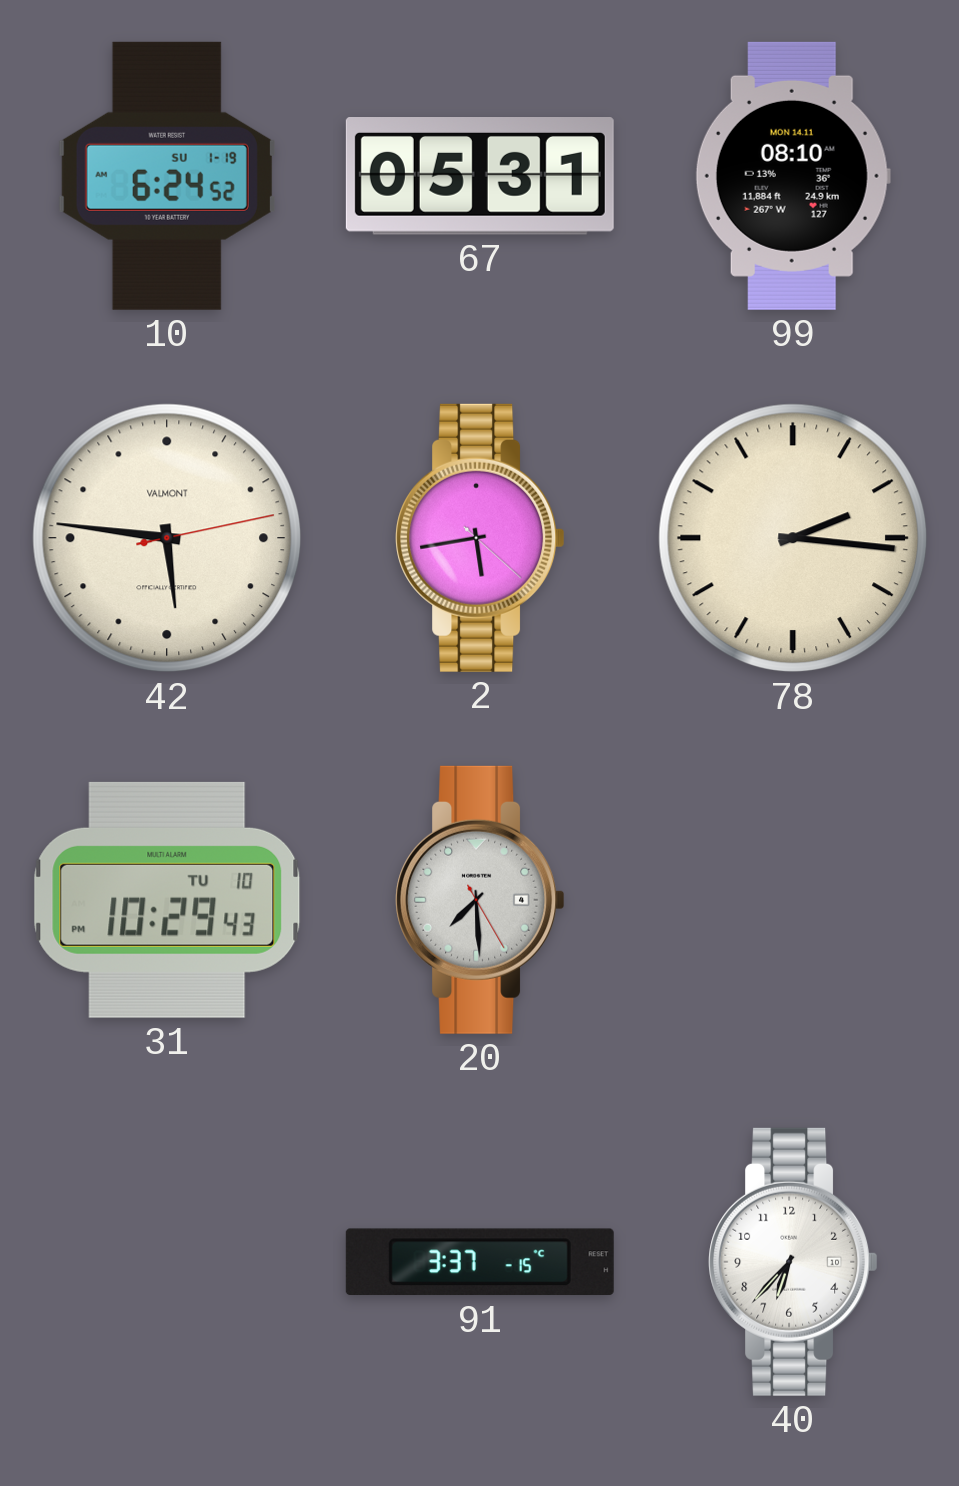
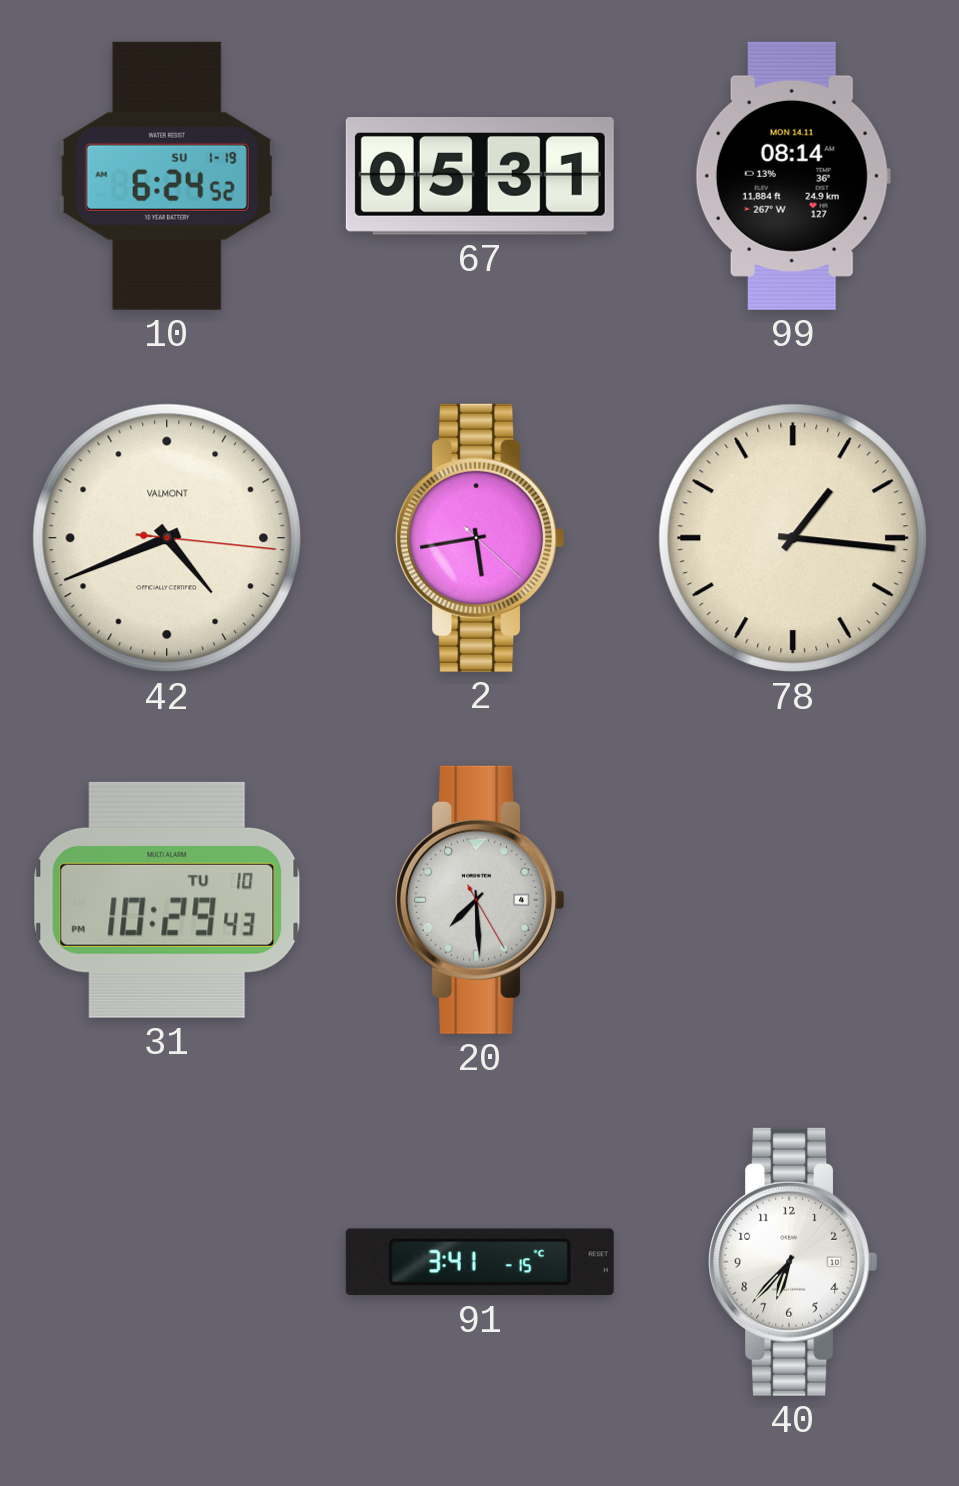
99: 08:10 -> 08:14 (793, 176)
42: 5:46 -> 4:41 (167, 538)
78: 2:16 -> 1:16 (793, 538)
91: 3:37 -> 3:41 (480, 1262)
